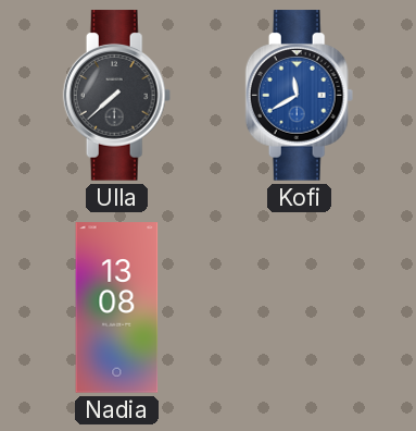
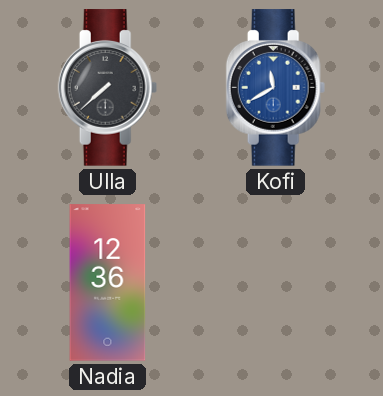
Nadia: 13:08 -> 12:36 (108, 283)
